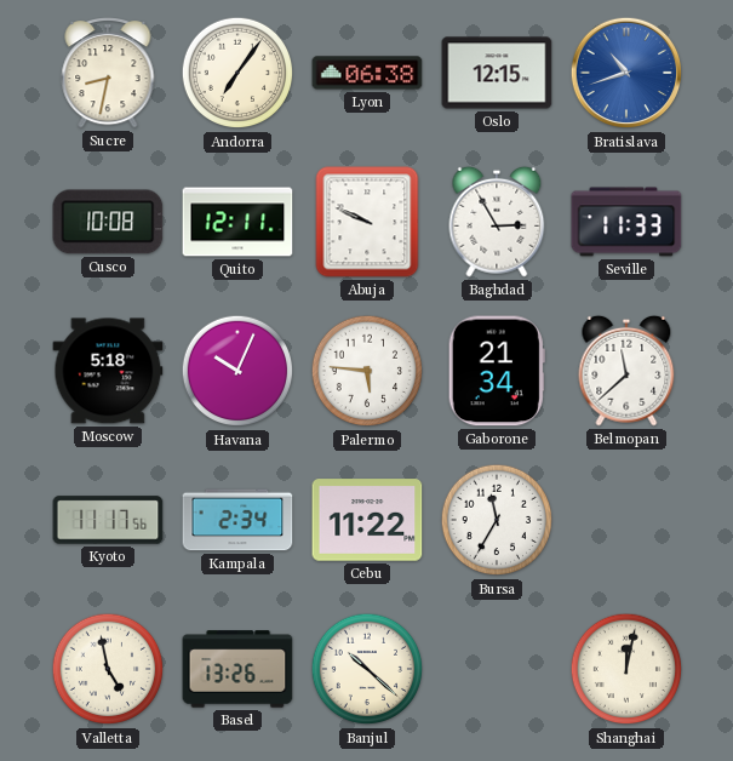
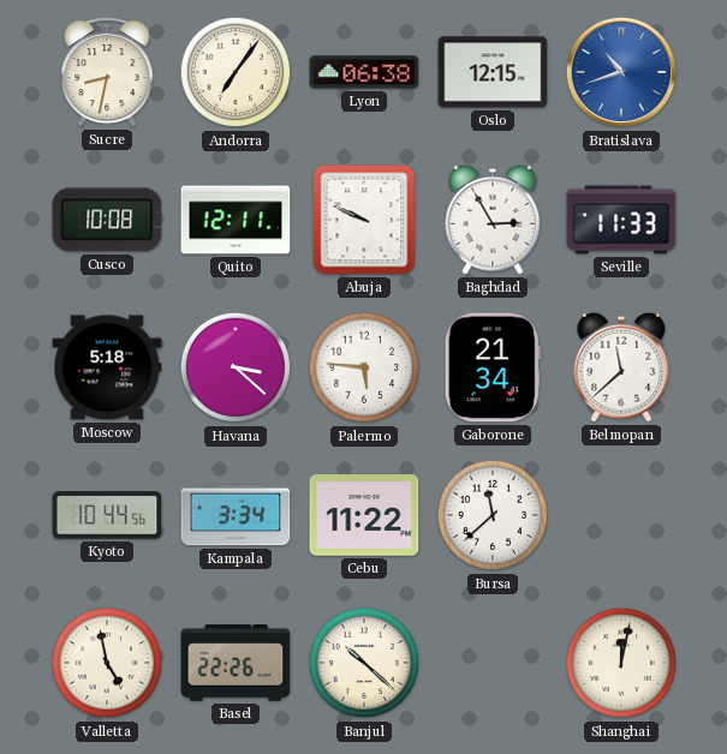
Havana: 10:04 -> 3:22 (236, 367)
Kyoto: 11:17 -> 10:44 (107, 515)
Kampala: 2:34 -> 3:34 (236, 515)
Bursa: 11:35 -> 11:38 (493, 515)
Basel: 13:26 -> 22:26 (236, 663)
